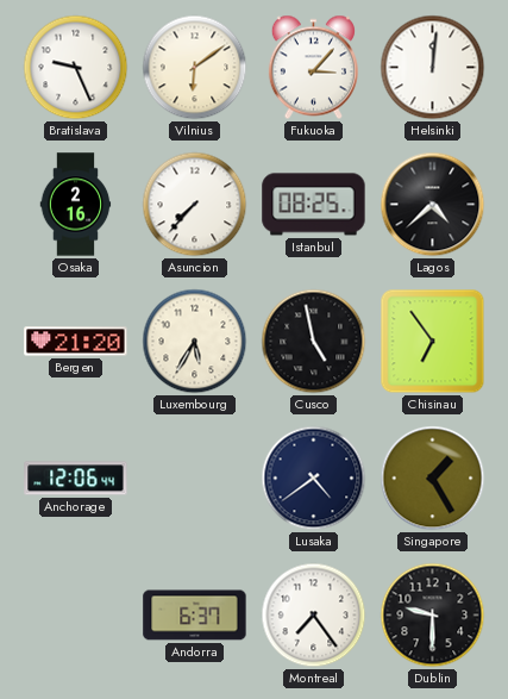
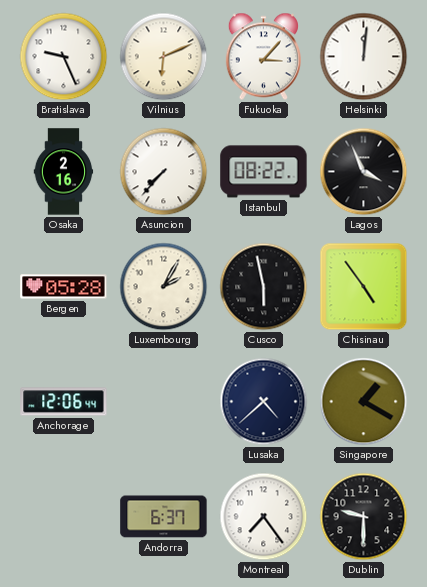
Vilnius: 6:09 -> 6:11 (164, 57)
Istanbul: 08:25 -> 08:22 (264, 172)
Lagos: 4:38 -> 3:56 (364, 172)
Bergen: 21:20 -> 05:28 (64, 287)
Luxembourg: 5:35 -> 2:05 (164, 287)
Cusco: 4:58 -> 5:58 (264, 287)
Chisinau: 6:54 -> 4:54 (364, 287)
Lusaka: 4:39 -> 4:38 (264, 402)
Singapore: 1:25 -> 1:20 (364, 402)
